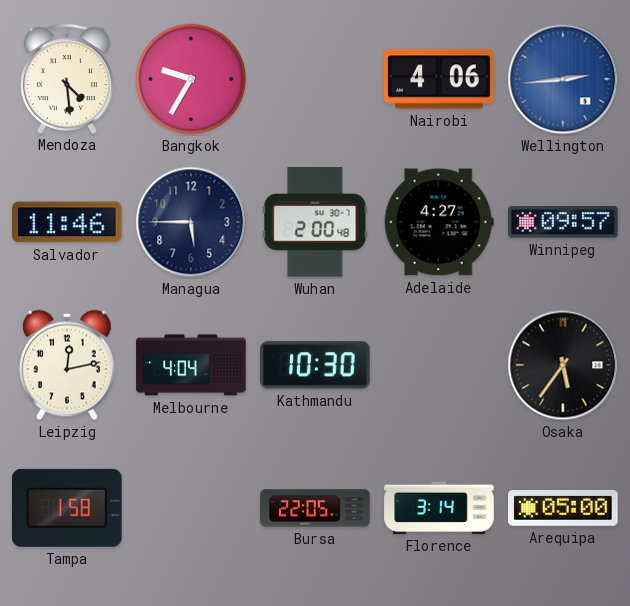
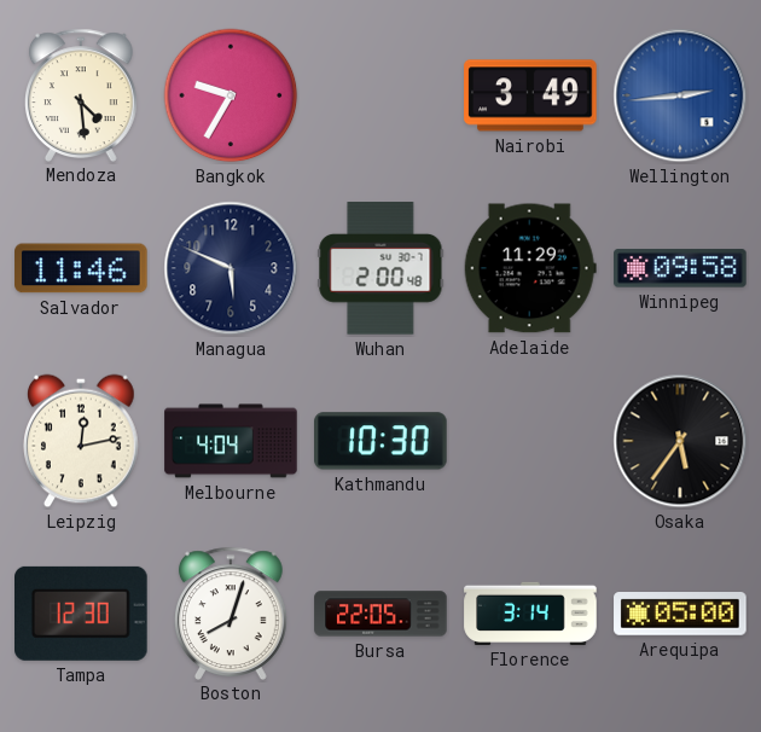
Nairobi: 4:06 -> 3:49 (530, 95)
Managua: 5:45 -> 5:49 (231, 268)
Adelaide: 4:27 -> 11:29 (530, 268)
Winnipeg: 09:57 -> 09:58 (680, 268)
Tampa: 1:58 -> 12:30 (82, 614)
Boston: none -> 8:03 (231, 612)
